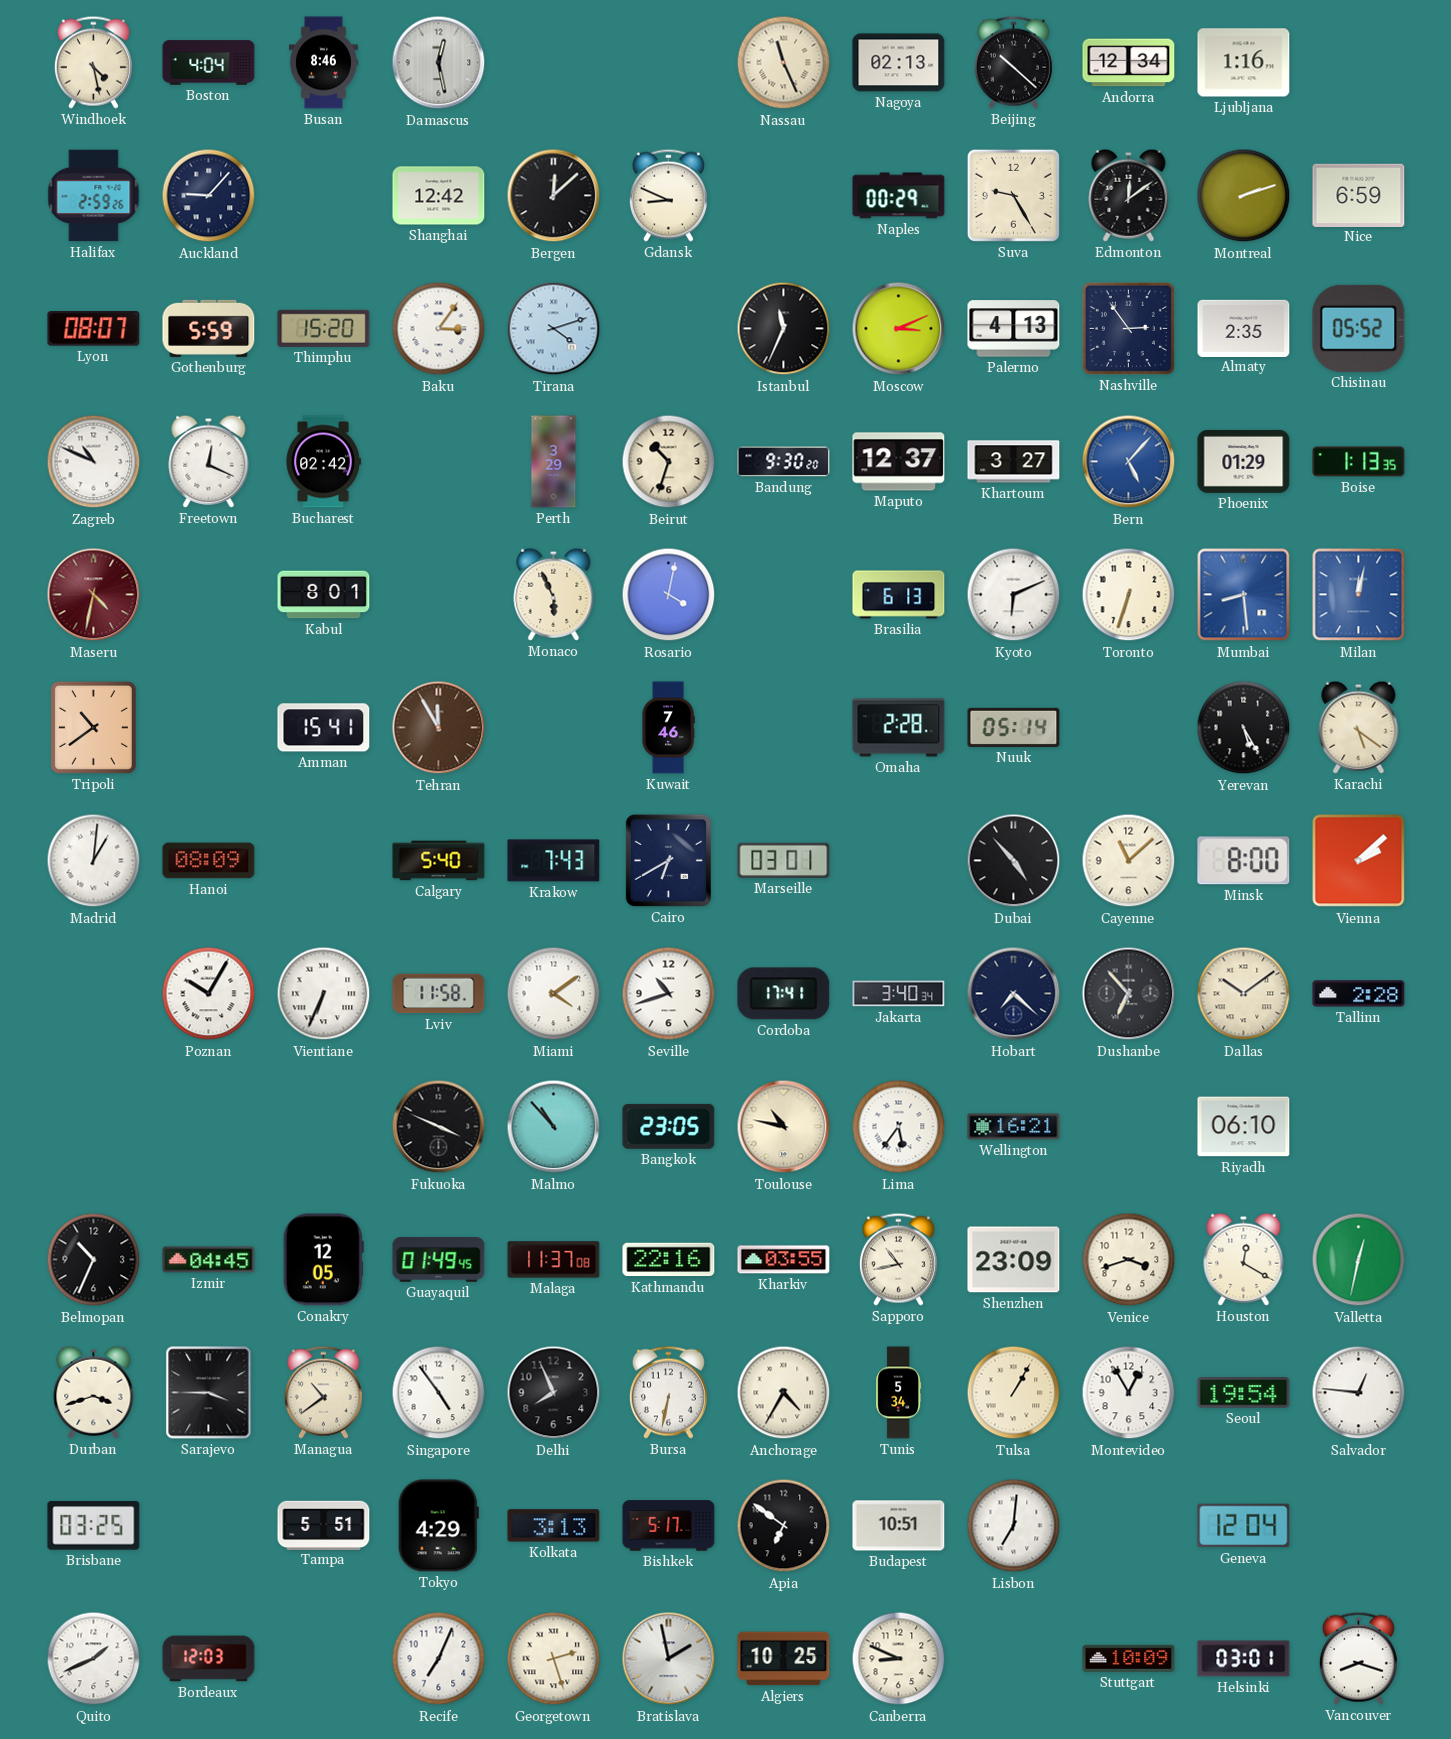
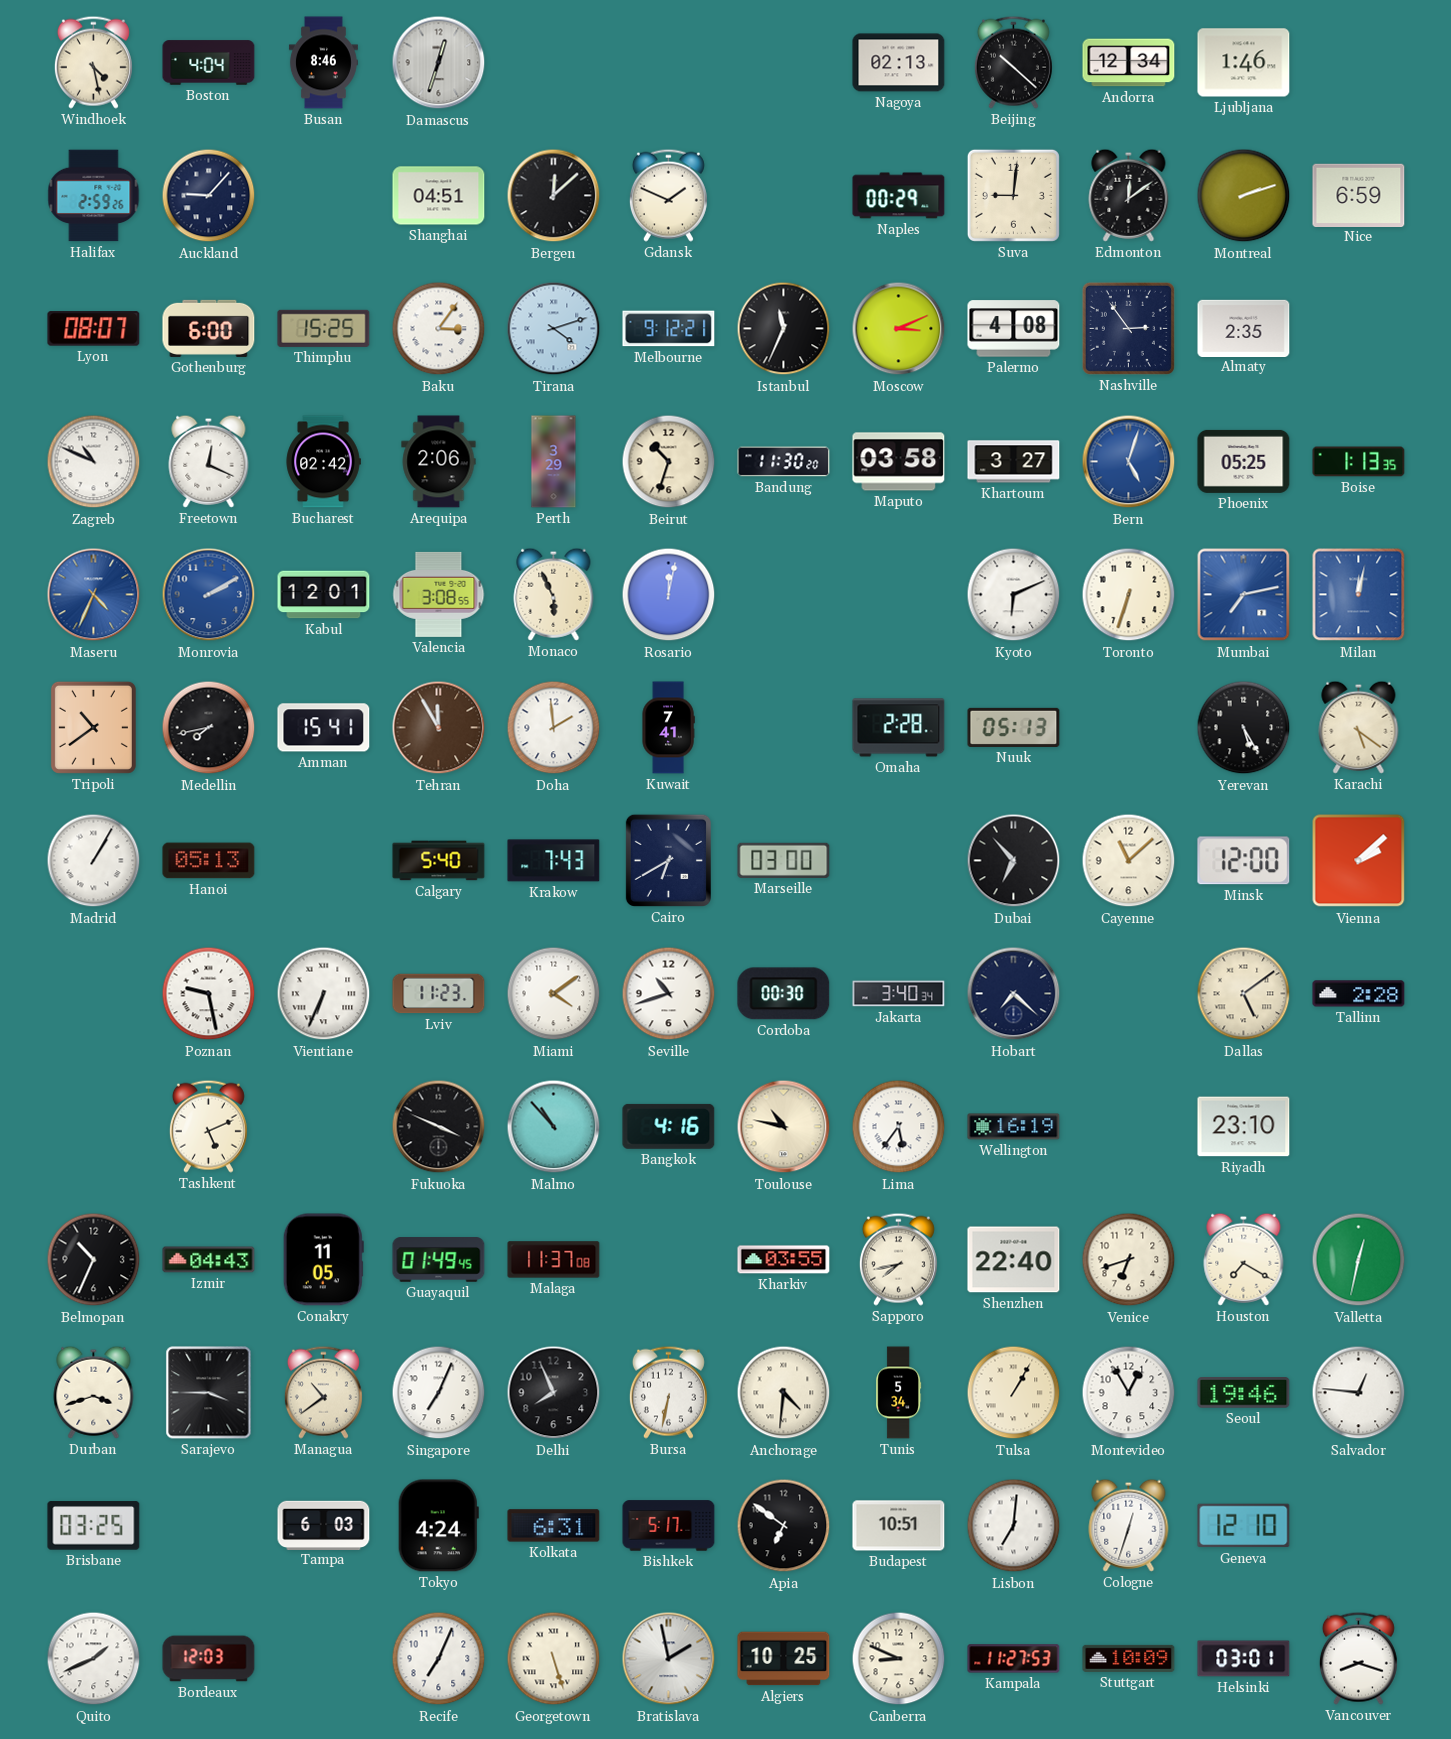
Damascus: 12:28 -> 12:33 (439, 63)
Nassau: 11:26 -> none (784, 63)
Ljubljana: 1:16 -> 1:46 (1244, 63)
Shanghai: 12:42 -> 04:51 (439, 196)
Gdansk: 8:49 -> 1:49 (668, 195)
Suva: 9:25 -> 9:01 (1013, 195)
Gothenburg: 5:59 -> 6:00 (209, 328)
Thimphu: 15:20 -> 15:25 (324, 328)
Melbourne: none -> 9:12 (669, 329)
Palermo: 4:13 -> 4:08 (1014, 329)
Chisinau: 05:52 -> none (1359, 328)
Arequipa: none -> 2:06 (439, 462)
Bandung: 9:30 -> 11:30 (784, 462)
Maputo: 12:37 -> 03:58 (899, 462)
Bern: 5:07 -> 5:03 (1129, 462)
Phoenix: 01:29 -> 05:25 (1244, 461)
Maseru: 4:32 -> 4:34 (94, 595)
Maseru dial: burgundy -> blue (94, 595)
Monrovia: none -> 2:10 (209, 595)
Kabul: 8:01 -> 12:01 (324, 595)
Valencia: none -> 3:08 (439, 594)
Rosario: 4:02 -> 12:02 (669, 595)
Brasilia: 6:13 -> none (899, 595)
Mumbai: 8:29 -> 7:13 (1244, 595)
Medellin: none -> 7:43 (209, 728)
Doha: none -> 1:59 (554, 728)
Kuwait: 7:46 -> 7:41 (668, 728)
Nuuk: 05:14 -> 05:13 (1014, 727)
Madrid: 1:01 -> 1:05 (94, 861)
Hanoi: 08:09 -> 05:13 (209, 861)
Marseille: 03:01 -> 03:00 (784, 860)
Dubai: 4:53 -> 6:53 (1014, 861)
Minsk: 8:00 -> 12:00 (1244, 861)
Poznan: 10:05 -> 9:28 (209, 994)
Lviv: 11:58 -> 11:23 (439, 994)
Cordoba: 17:41 -> 00:30 (784, 994)
Dushanbe: 6:53 -> none (1129, 994)
Dallas: 10:09 -> 5:09 (1244, 994)
Tashkent: none -> 5:11 (208, 1126)
Bangkok: 23:05 -> 4:16 (669, 1126)
Wellington: 16:21 -> 16:19 (1014, 1127)
Riyadh: 06:10 -> 23:10 (1244, 1127)
Izmir: 04:45 -> 04:43 (209, 1260)
Conakry: 12:05 -> 11:05 (323, 1260)
Kathmandu: 22:16 -> none (669, 1260)
Sapporo: 10:43 -> 7:43 (898, 1259)
Shenzhen: 23:09 -> 22:40 (1014, 1260)
Venice: 3:42 -> 6:42 (1129, 1260)
Houston: 12:20 -> 7:20 (1244, 1259)
Singapore: 4:54 -> 7:04 (439, 1393)
Anchorage: 4:35 -> 4:31 (784, 1393)
Seoul: 19:54 -> 19:46 (1244, 1393)
Tampa: 5:51 -> 6:03 (324, 1525)
Tokyo: 4:29 -> 4:24 (438, 1526)
Kolkata: 3:13 -> 6:31 (554, 1526)
Cologne: none -> 12:33 (1129, 1525)
Geneva: 12:04 -> 12:10 (1244, 1526)
Georgetown: 2:27 -> 5:27 (554, 1659)
Kampala: none -> 11:27 (1014, 1659)
